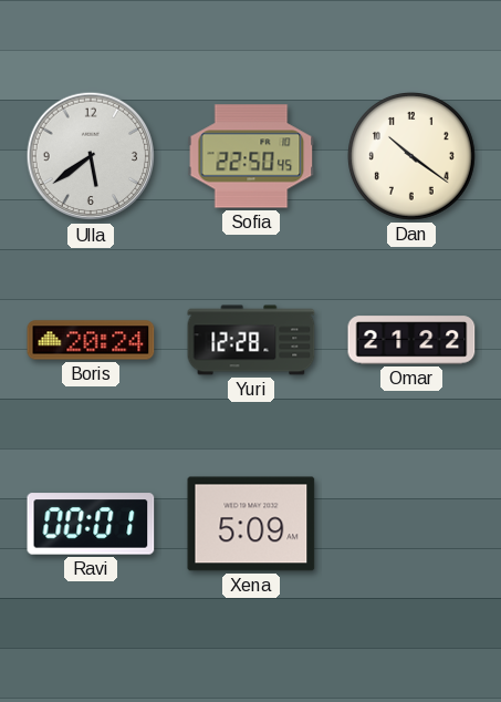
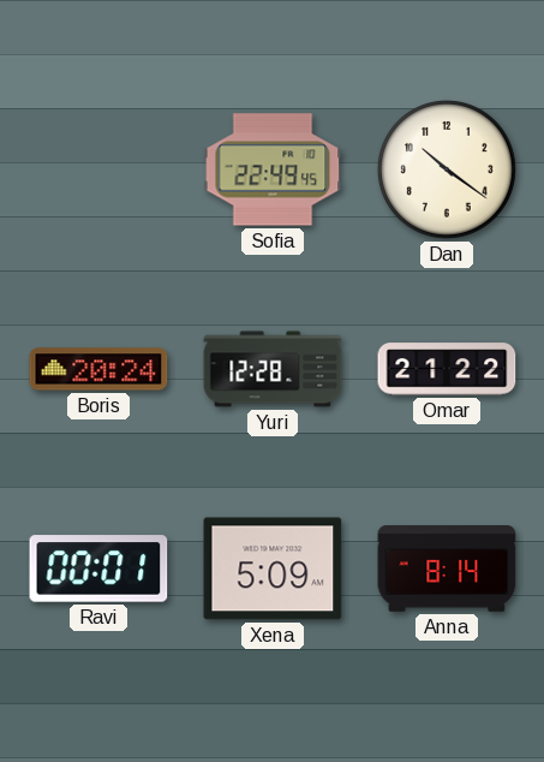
Ulla: 5:39 -> none (91, 156)
Sofia: 22:50 -> 22:49 (273, 169)
Anna: none -> 8:14 (447, 570)
